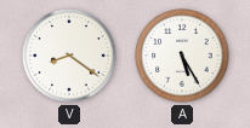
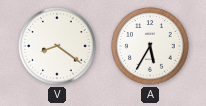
A: 5:25 -> 5:35 (150, 46)
